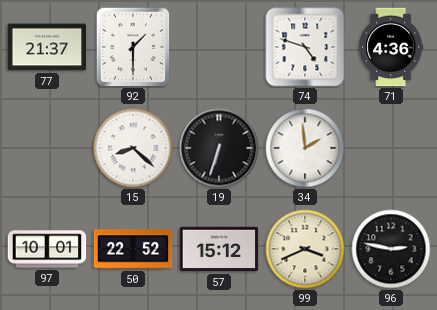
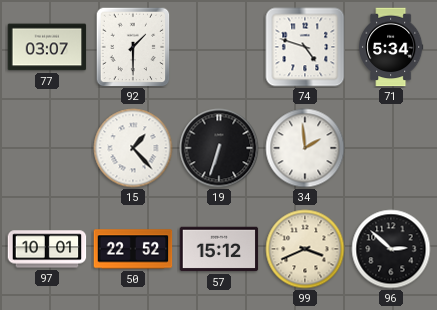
77: 21:37 -> 03:07 (47, 47)
71: 4:36 -> 5:34 (391, 47)
15: 8:22 -> 1:23 (133, 148)
96: 2:47 -> 2:52 (391, 249)
